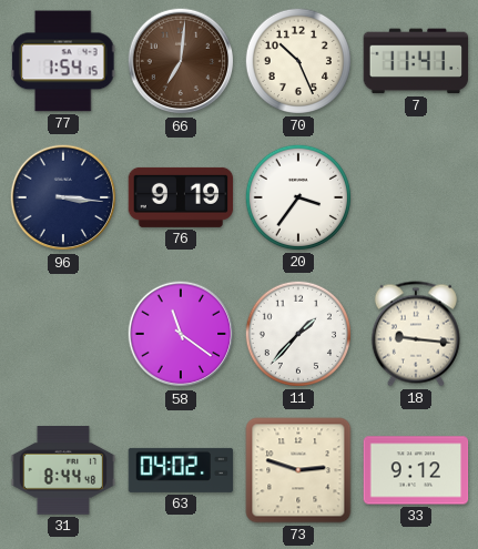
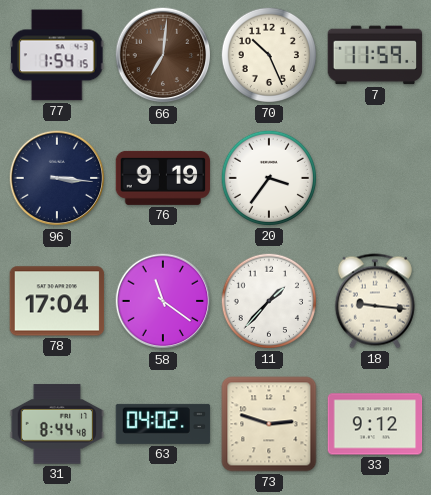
7: 11:41 -> 11:59 (375, 55)
78: none -> 17:04 (57, 301)
